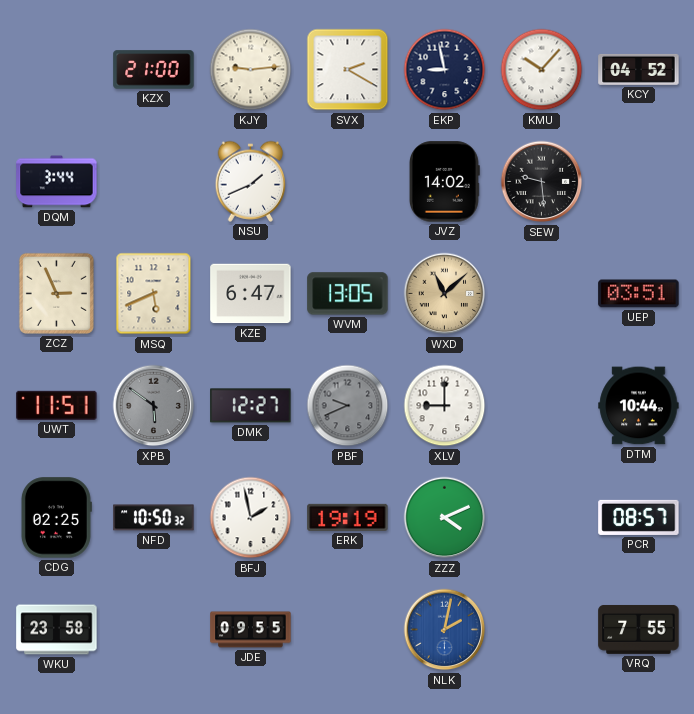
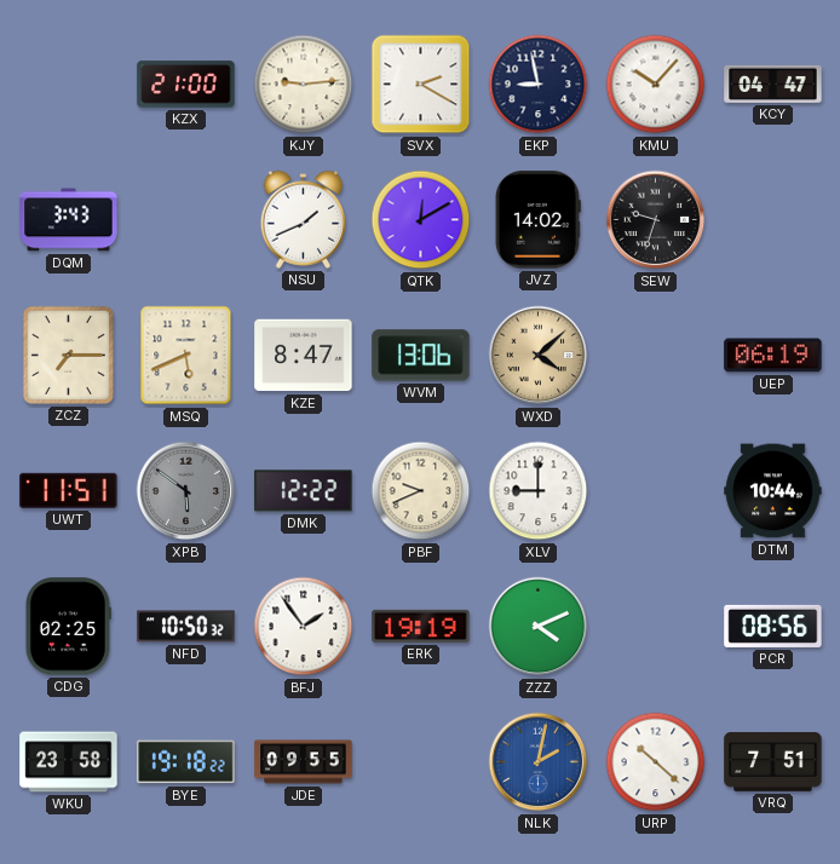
KCY: 04:52 -> 04:47 (773, 83)
DQM: 3:44 -> 3:43 (69, 220)
QTK: none -> 12:10 (421, 220)
SEW: 9:29 -> 9:33 (656, 220)
ZCZ: 2:56 -> 7:15 (68, 355)
KZE: 6:47 -> 8:47 (304, 356)
WVM: 13:05 -> 13:06 (421, 356)
WXD: 11:08 -> 4:08 (539, 356)
UEP: 03:51 -> 06:19 (773, 356)
DMK: 12:27 -> 12:22 (304, 491)
PBF dial: grey -> cream (421, 491)
BFJ: 1:58 -> 1:54 (304, 627)
PCR: 08:57 -> 08:56 (773, 626)
BYE: none -> 19:18 (186, 762)
URP: none -> 10:22 (656, 762)
VRQ: 7:55 -> 7:51 (773, 761)
